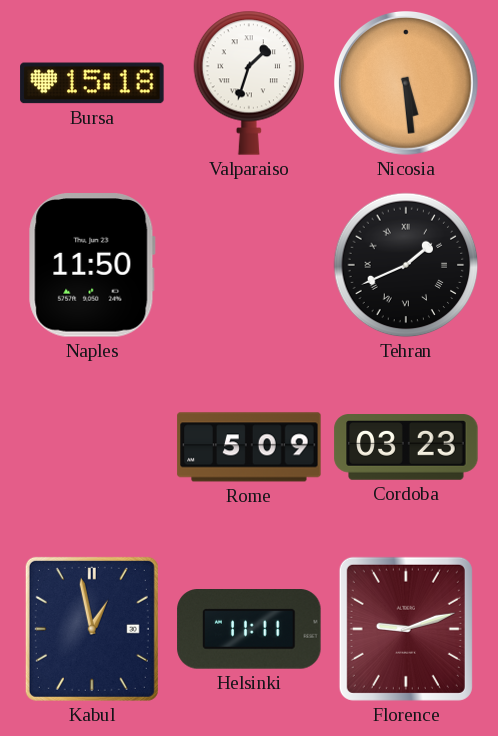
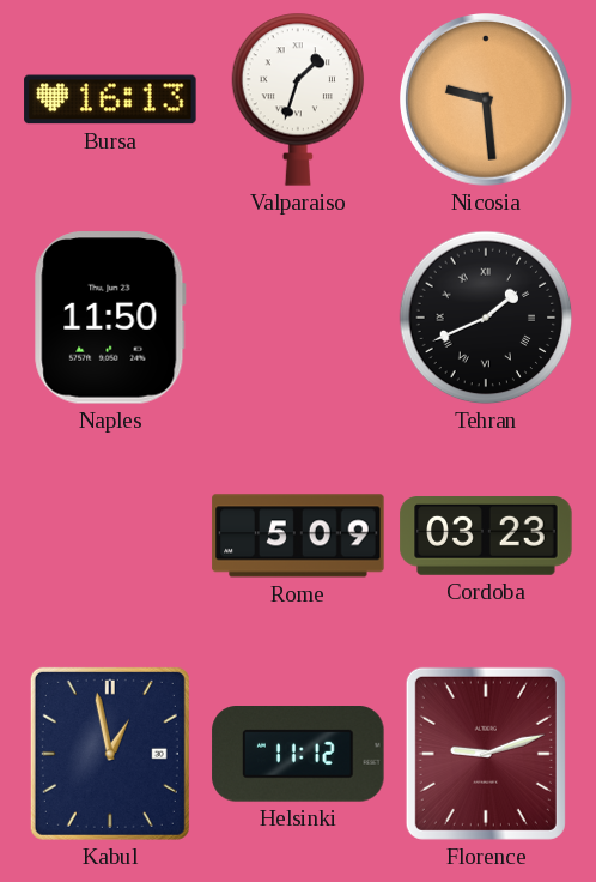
Bursa: 15:18 -> 16:13 (110, 99)
Nicosia: 5:29 -> 9:29 (487, 101)
Helsinki: 11:11 -> 11:12 (298, 754)
